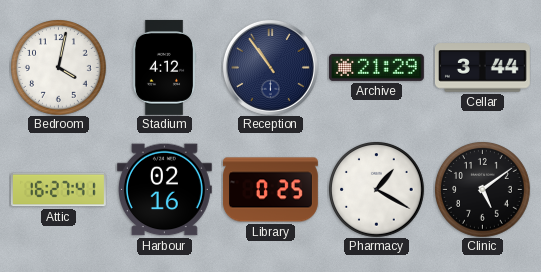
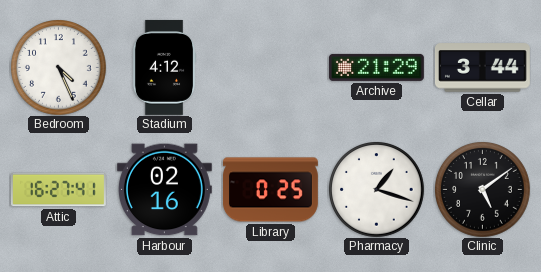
Bedroom: 4:02 -> 4:26 (59, 68)
Reception: 10:54 -> none (270, 67)
Pharmacy: 1:20 -> 1:18 (377, 190)
